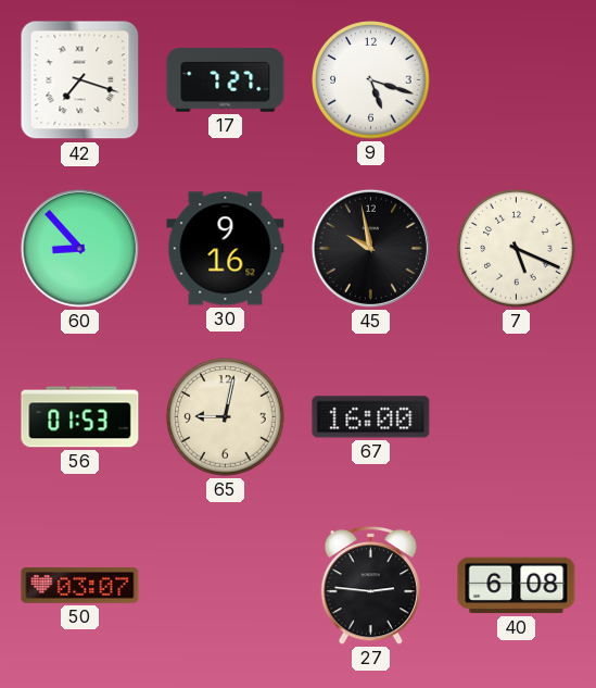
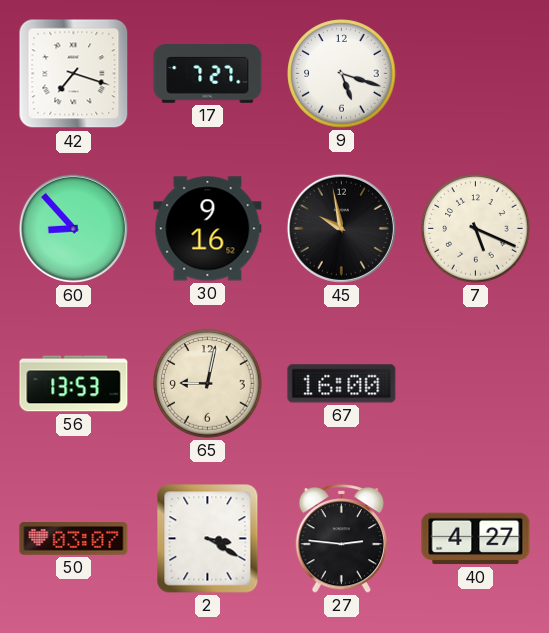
56: 01:53 -> 13:53 (74, 384)
2: none -> 3:20 (208, 539)
40: 6:08 -> 4:27 (476, 539)
